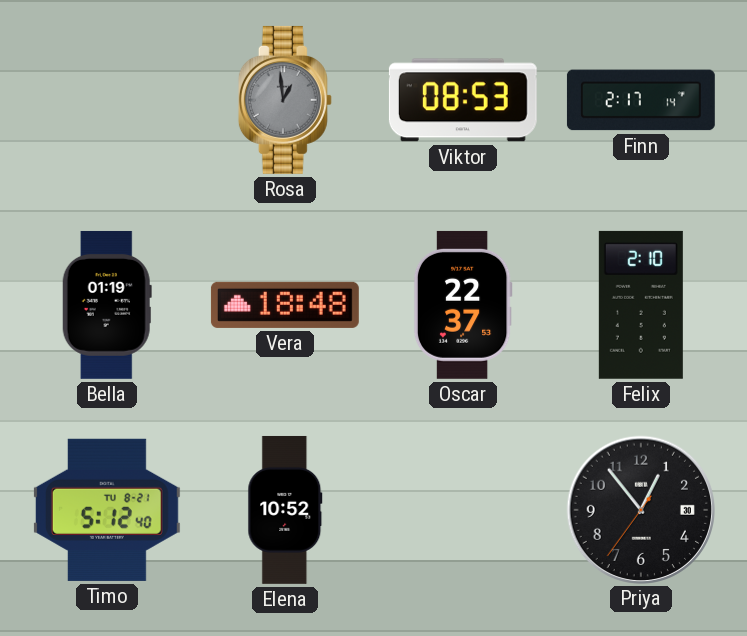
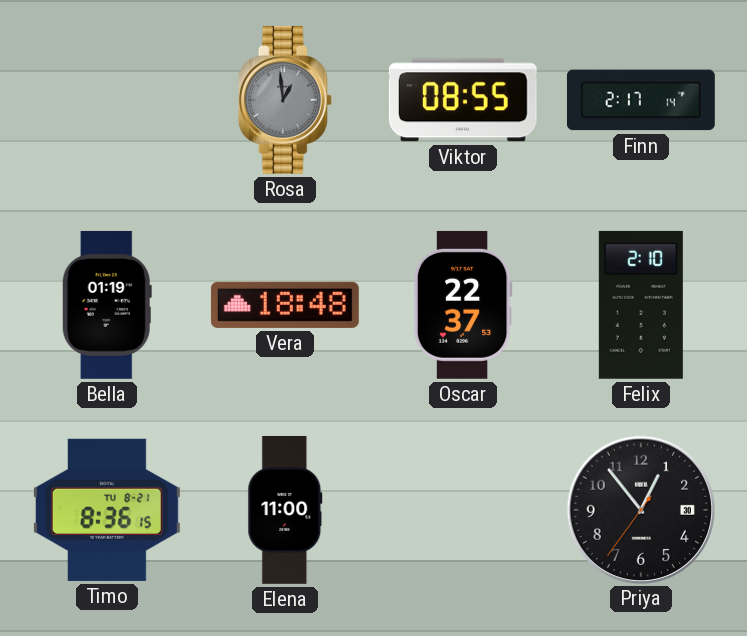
Viktor: 08:53 -> 08:55 (463, 100)
Timo: 5:12 -> 8:36 (107, 510)
Elena: 10:52 -> 11:00 (285, 510)
